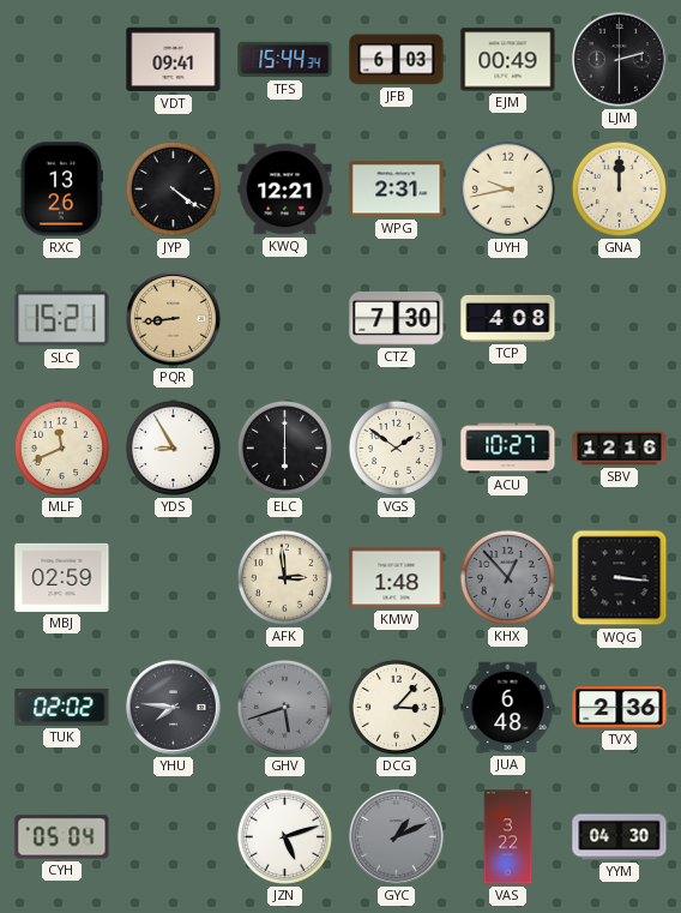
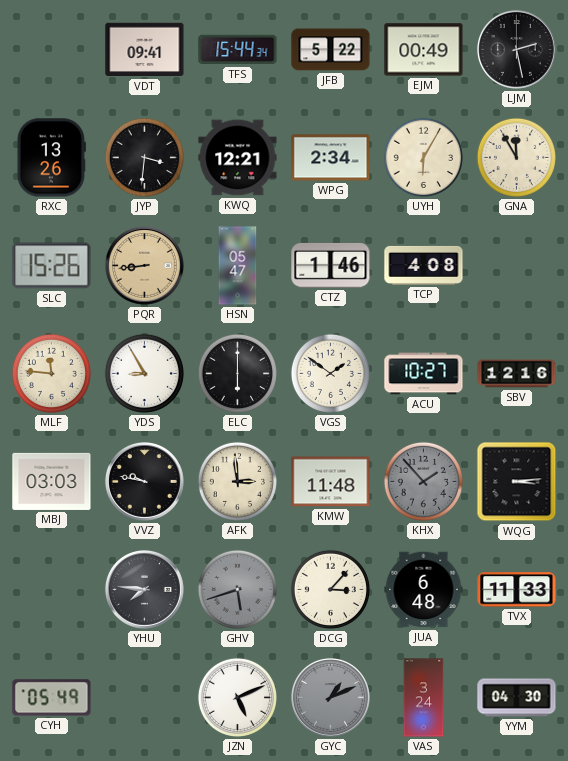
JFB: 6:03 -> 5:22 (331, 50)
LJM: 2:30 -> 2:28 (516, 49)
JYP: 4:21 -> 3:31 (144, 157)
WPG: 2:31 -> 2:34 (331, 158)
UYH: 9:43 -> 6:05 (423, 157)
GNA: 12:00 -> 11:55 (516, 157)
SLC: 15:21 -> 15:26 (52, 266)
HSN: none -> 05:47 (238, 266)
CTZ: 7:30 -> 1:46 (331, 266)
MLF: 11:41 -> 11:46 (51, 373)
MBJ: 02:59 -> 03:03 (52, 481)
VVZ: none -> 9:47 (144, 481)
KMW: 1:48 -> 11:48 (331, 482)
KHX: 12:53 -> 1:53 (423, 481)
WQG: 3:16 -> 3:14 (517, 482)
TUK: 02:02 -> none (62, 707)
TVX: 2:36 -> 11:33 (517, 590)
CYH: 05:04 -> 05:49 (52, 698)
JZN: 5:12 -> 5:11 (237, 697)
VAS: 3:22 -> 3:24 (424, 698)
